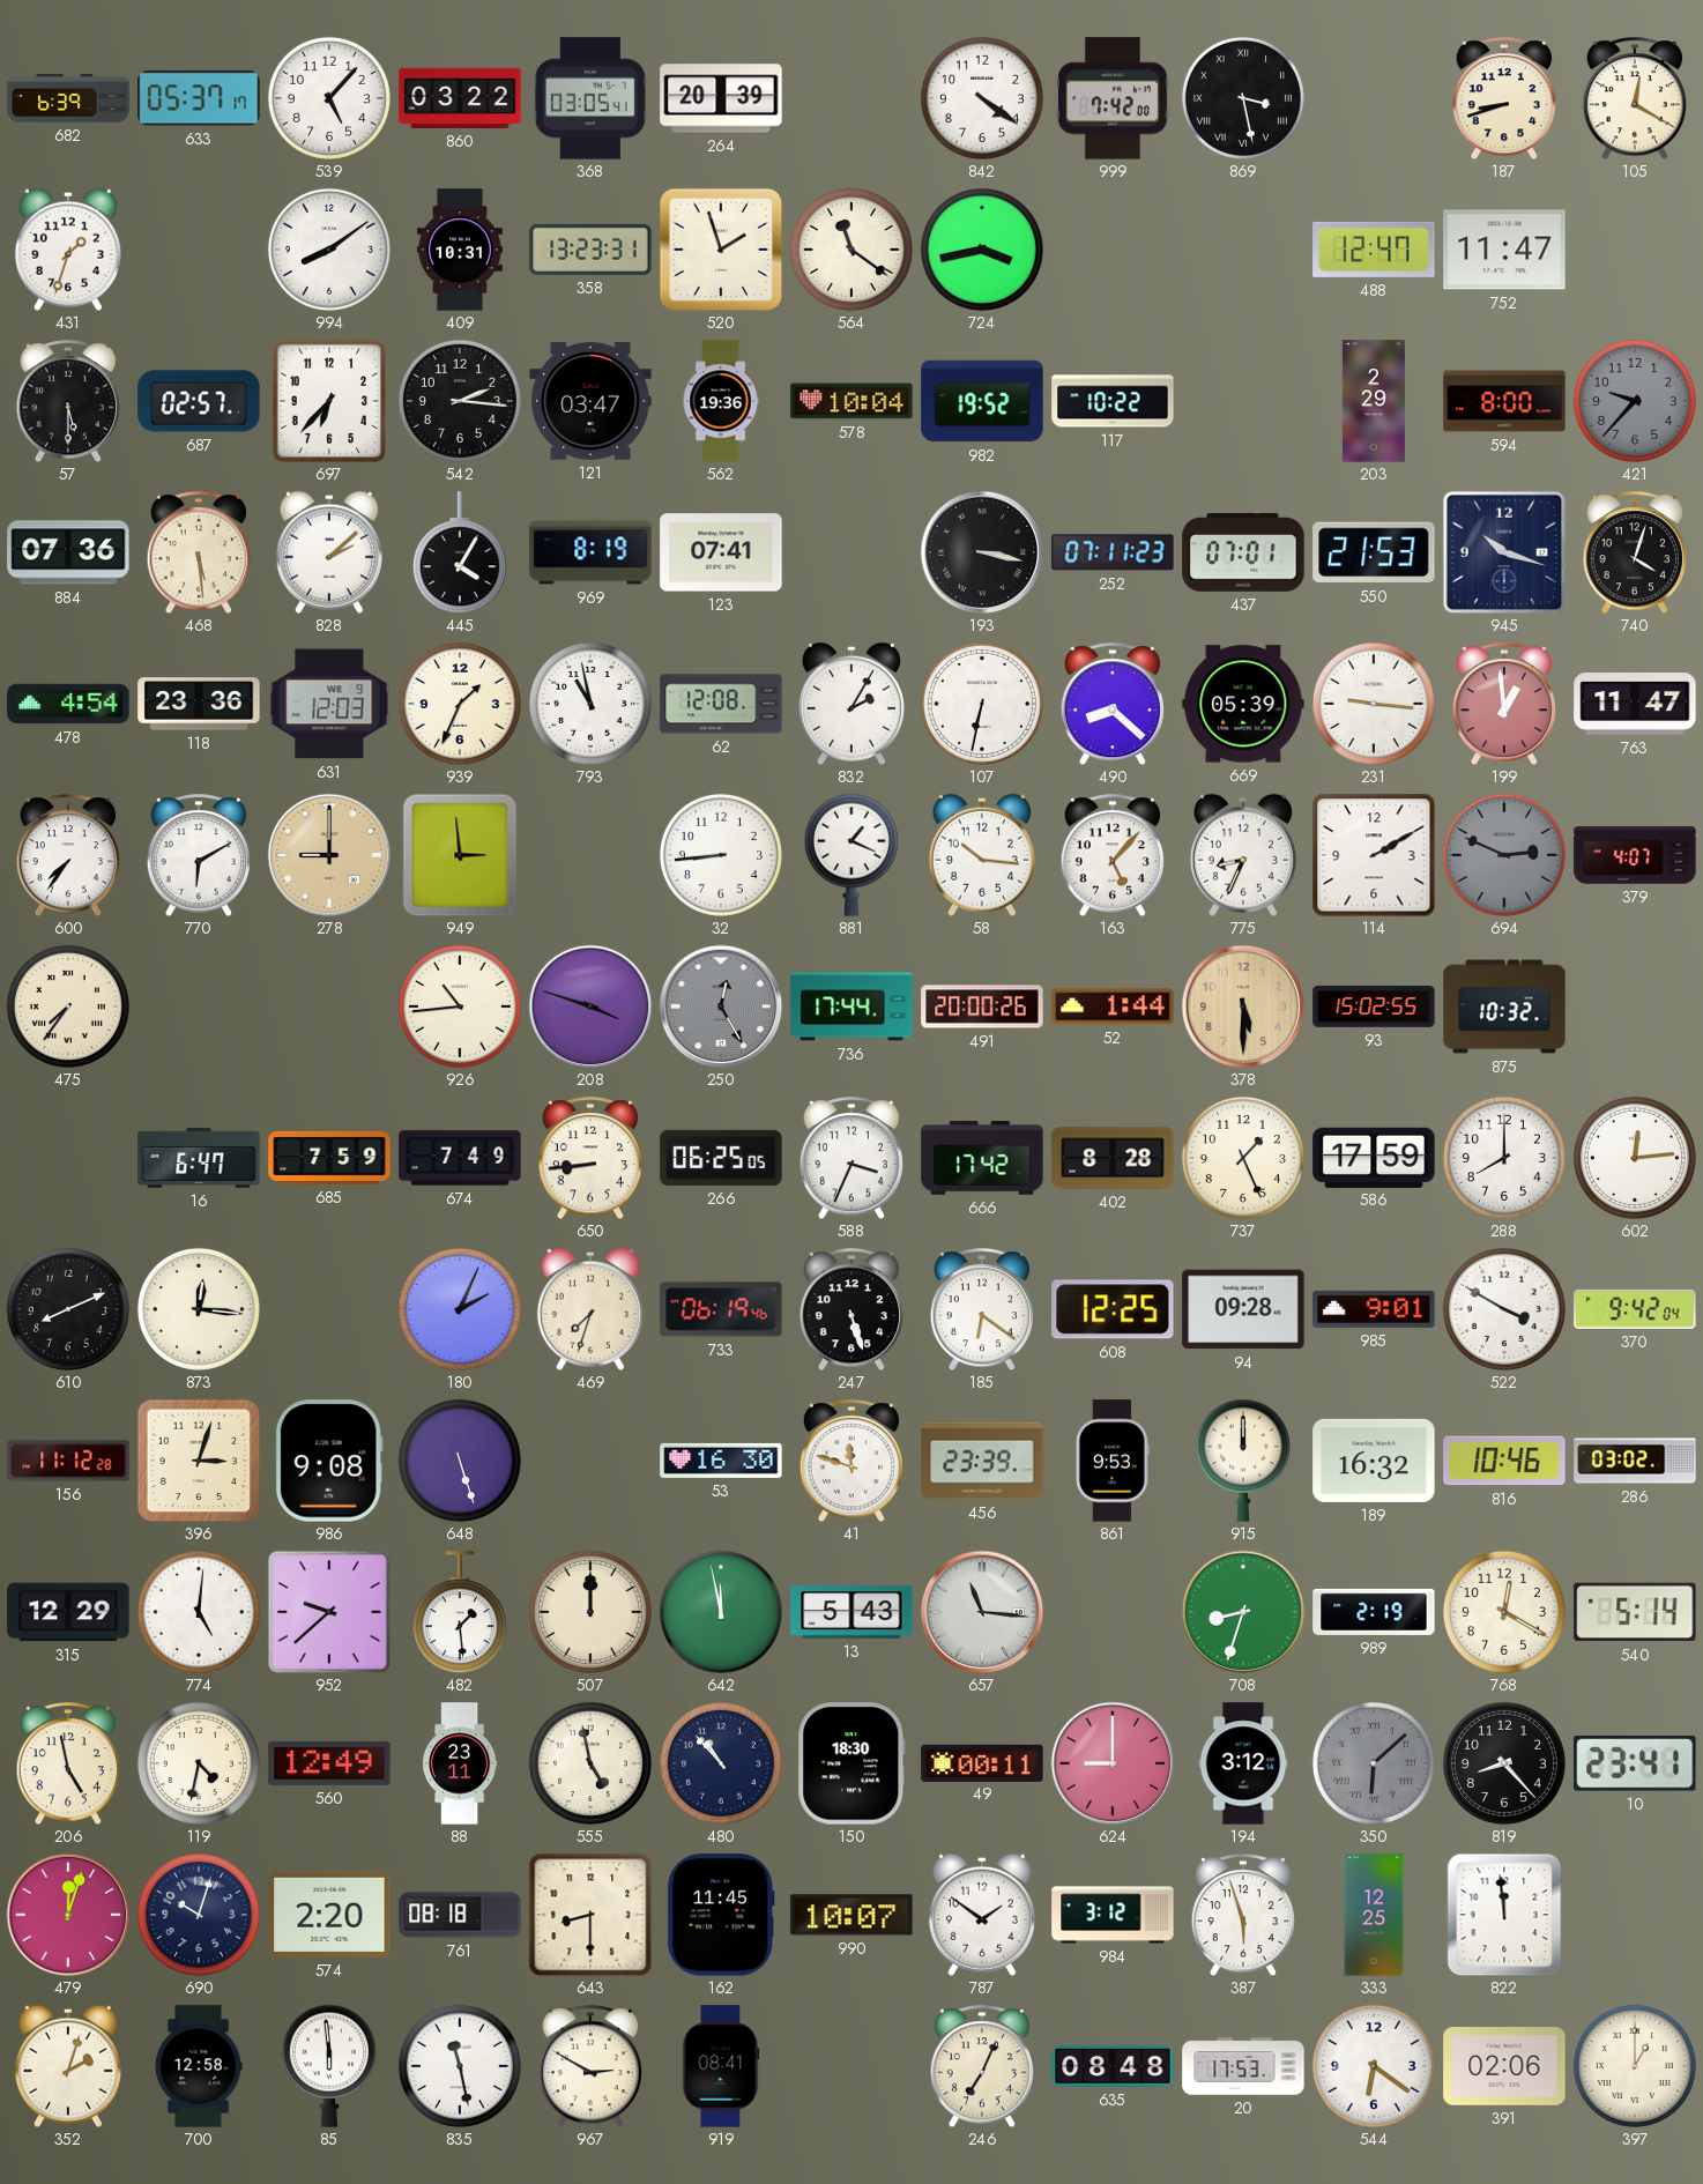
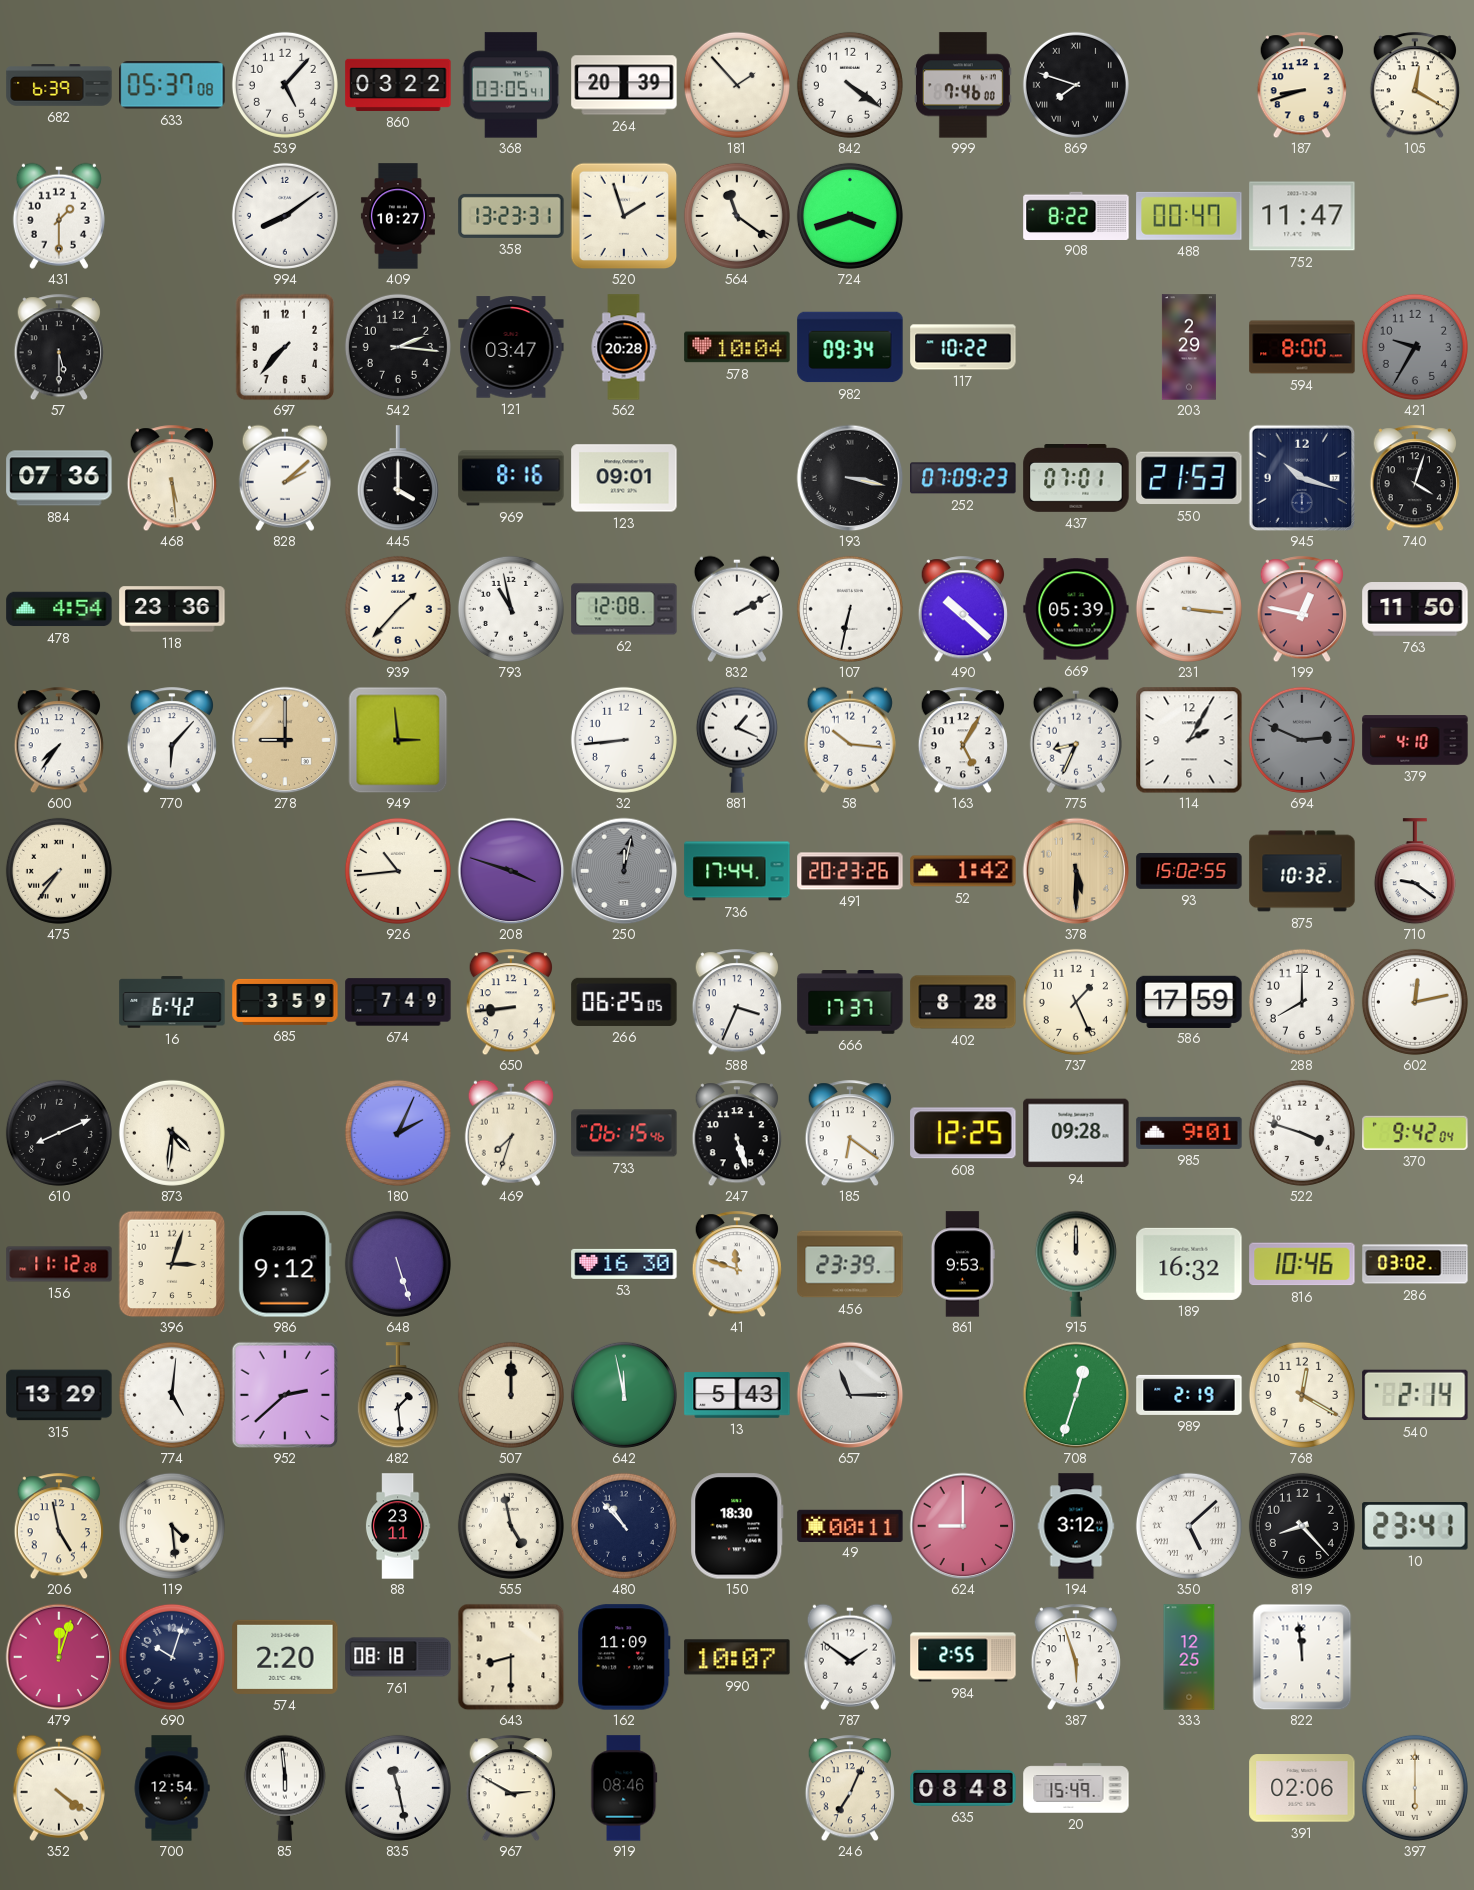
633: 05:37:17 -> 05:37:08 (172, 85)
181: none -> 1:53 (737, 85)
999: 7:42 -> 7:46 (963, 85)
869: 3:28 -> 7:48 (1076, 85)
431: 1:33 -> 1:30 (59, 216)
409: 10:31 -> 10:27 (398, 216)
724: 3:43 -> 3:42 (850, 216)
908: none -> 8:22 (1076, 215)
488: 12:47 -> 00:47 (1189, 216)
687: 02:57 -> none (199, 401)
697: 6:37 -> 7:37 (285, 347)
562: 19:36 -> 20:28 (624, 347)
982: 19:52 -> 09:34 (850, 347)
421: 9:37 -> 9:35 (1415, 347)
445: 4:05 -> 4:00 (398, 478)
969: 8:19 -> 8:16 (511, 478)
123: 07:41 -> 09:01 (624, 478)
252: 07:11 -> 07:09 (963, 478)
631: 12:03 -> none (329, 704)
939: 1:34 -> 1:37 (398, 609)
832: 2:05 -> 2:10 (737, 609)
490: 8:22 -> 10:22 (962, 609)
231: 9:16 -> 3:16 (1189, 609)
199: 12:59 -> 12:47 (1301, 609)
763: 11:47 -> 11:50 (1415, 610)
770: 6:10 -> 6:07 (171, 740)
163: 5:07 -> 5:05 (962, 740)
114: 2:10 -> 2:05 (1189, 740)
379: 4:07 -> 4:10 (1415, 740)
250: 12:25 -> 12:02 (624, 871)
491: 20:00 -> 20:23 (850, 871)
52: 1:44 -> 1:42 (963, 871)
710: none -> 9:21 (1415, 871)
16: 6:47 -> 6:42 (172, 1002)
685: 7:59 -> 3:59 (285, 1002)
666: 17:42 -> 17:37 (850, 1003)
602: 12:14 -> 12:13 (1415, 1002)
873: 12:16 -> 4:31 (172, 1133)
733: 06:19 -> 06:15 (624, 1133)
522: 3:50 -> 3:48 (1302, 1133)
986: 9:08 -> 9:12 (285, 1264)
315: 12:29 -> 13:29 (59, 1395)
952: 9:38 -> 2:38 (284, 1394)
657: 11:16 -> 11:15 (850, 1395)
708: 8:33 -> 12:33 (1076, 1395)
540: 5:14 -> 2:14 (1415, 1395)
119: 4:32 -> 4:29 (172, 1526)
560: 12:49 -> none (329, 1763)
350: 6:08 -> 5:08 (1189, 1526)
350 dial: grey -> white (1189, 1526)
162: 11:45 -> 11:09 (624, 1657)
984: 3:12 -> 2:55 (963, 1657)
352: 2:03 -> 4:21 (59, 1788)
700: 12:58 -> 12:54 (172, 1788)
919: 08:41 -> 08:46 (624, 1788)
20: 17:53 -> 15:49 (1076, 1788)
544: 6:21 -> none (1374, 2066)
397: 1:00 -> 6:00 (1415, 1788)
